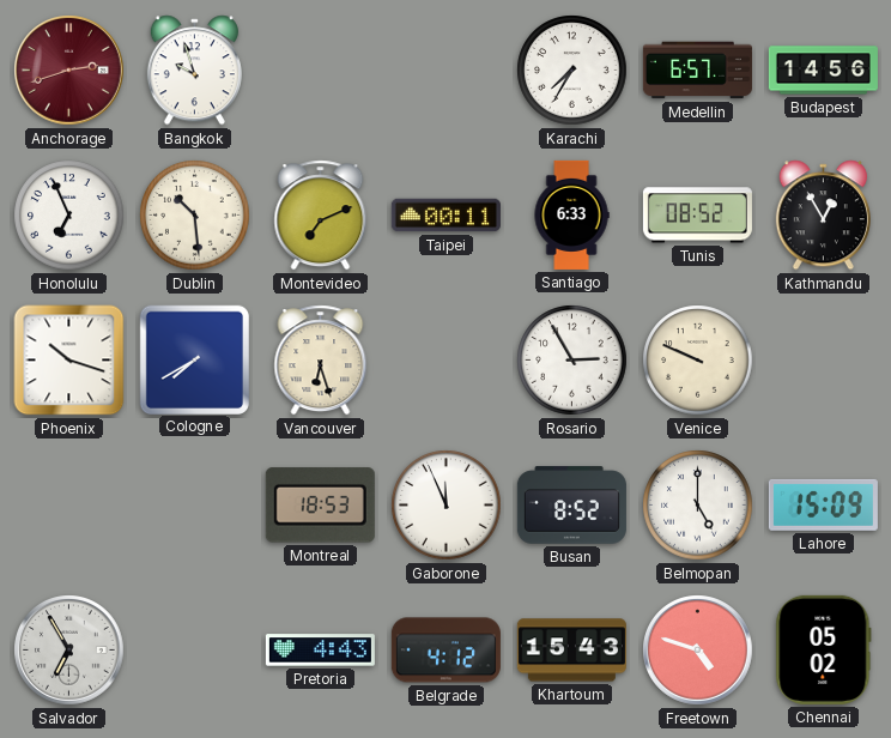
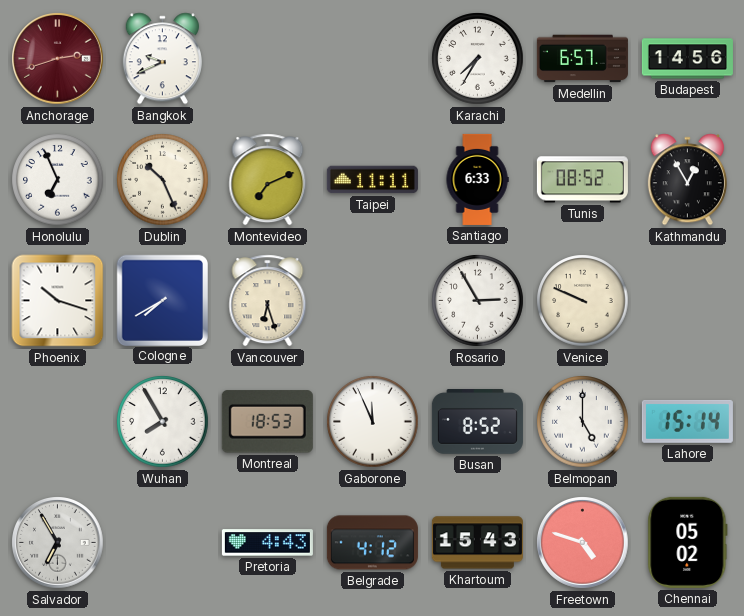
Bangkok: 9:57 -> 9:41 (162, 59)
Dublin: 10:29 -> 10:26 (163, 180)
Taipei: 00:11 -> 11:11 (372, 180)
Wuhan: none -> 7:55 (163, 422)
Lahore: 15:09 -> 15:14 (687, 421)
